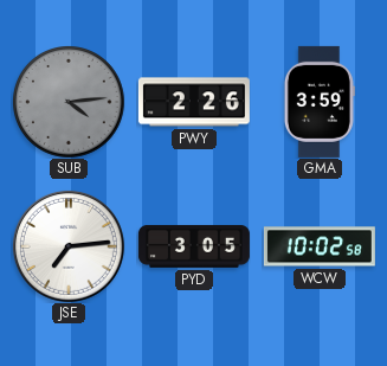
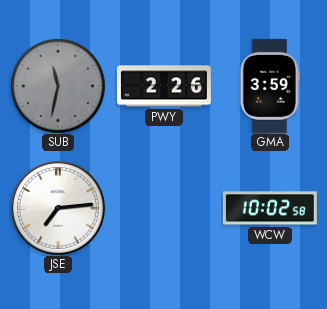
SUB: 4:14 -> 11:32 (58, 86)
PYD: 3:05 -> none (194, 246)
